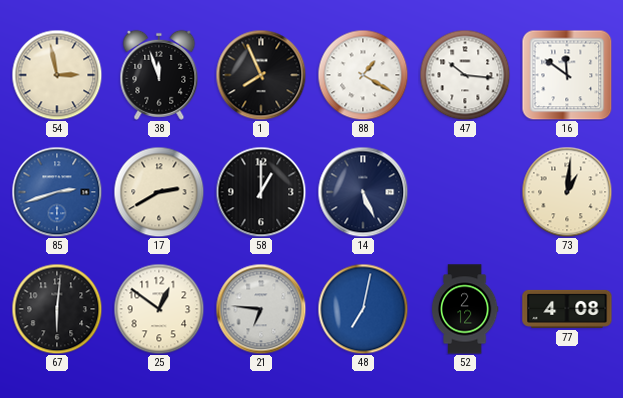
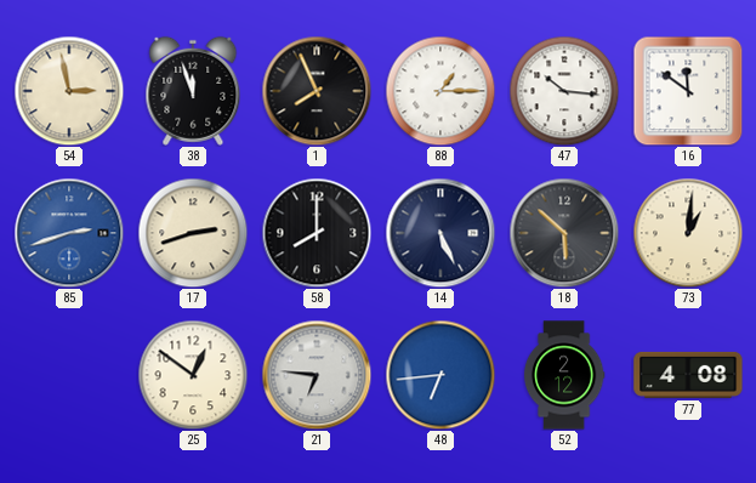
88: 1:20 -> 1:15 (440, 91)
17: 2:40 -> 2:42 (193, 233)
58: 1:00 -> 8:00 (317, 233)
18: none -> 5:52 (564, 233)
67: 6:01 -> none (57, 309)
48: 7:02 -> 6:44 (440, 375)
